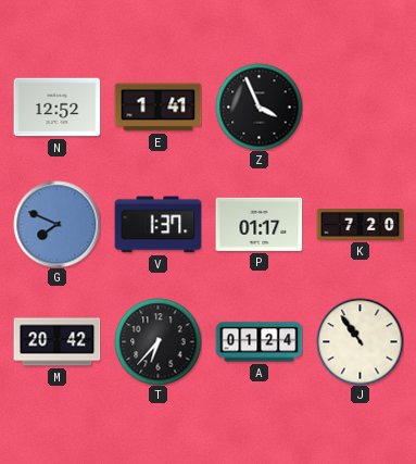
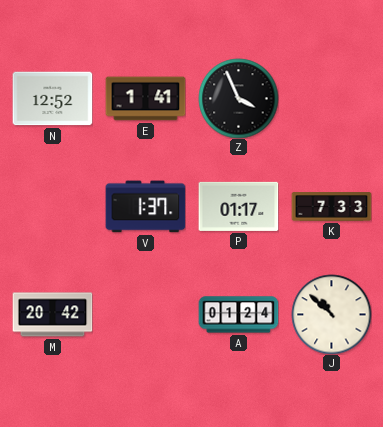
G: 7:49 -> none (56, 224)
K: 7:20 -> 7:33 (331, 207)
T: 6:37 -> none (157, 341)
J: 10:54 -> 10:52 (331, 314)
